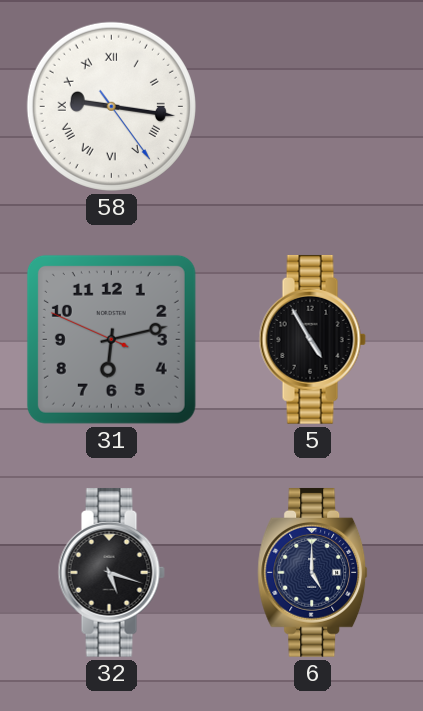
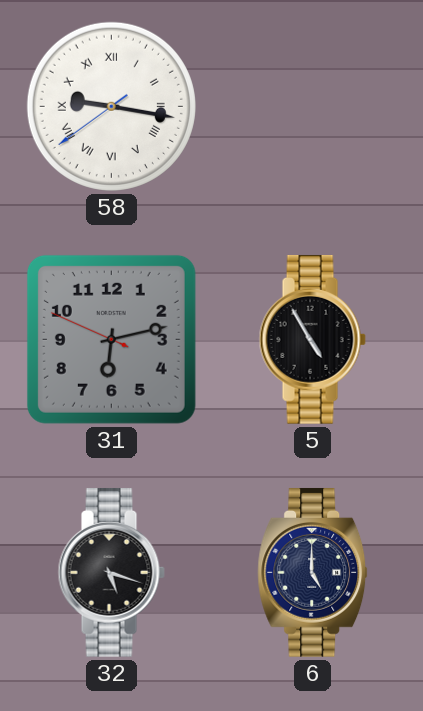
58: 9:16:24 -> 9:16:39 (111, 106)
